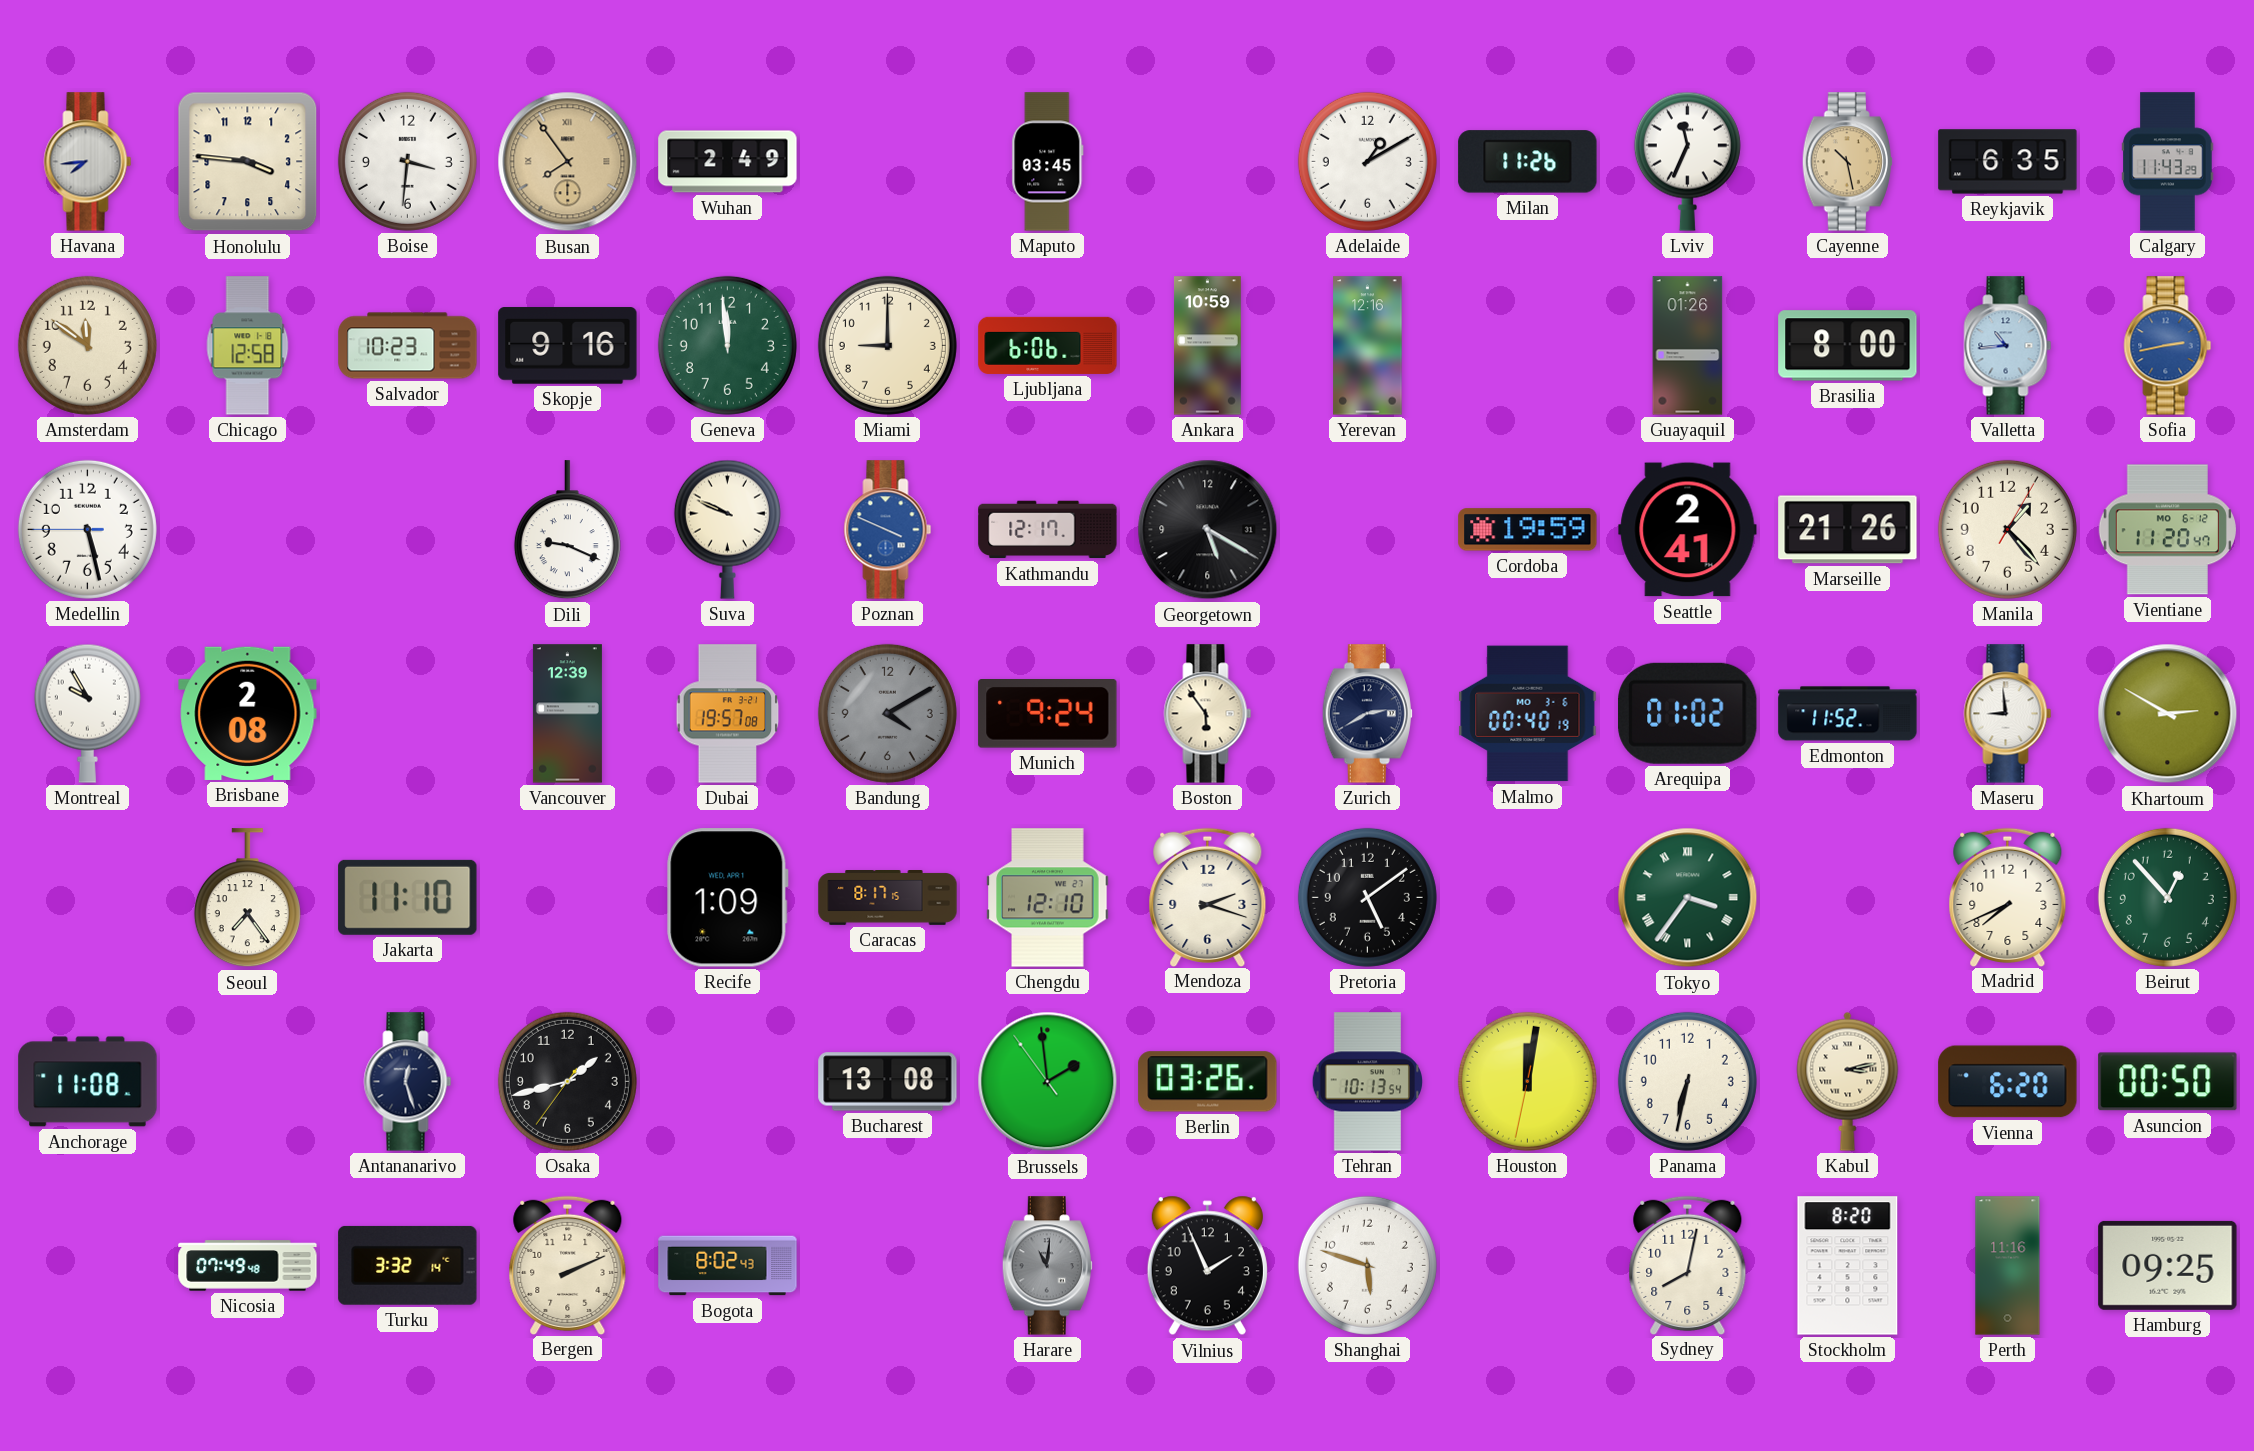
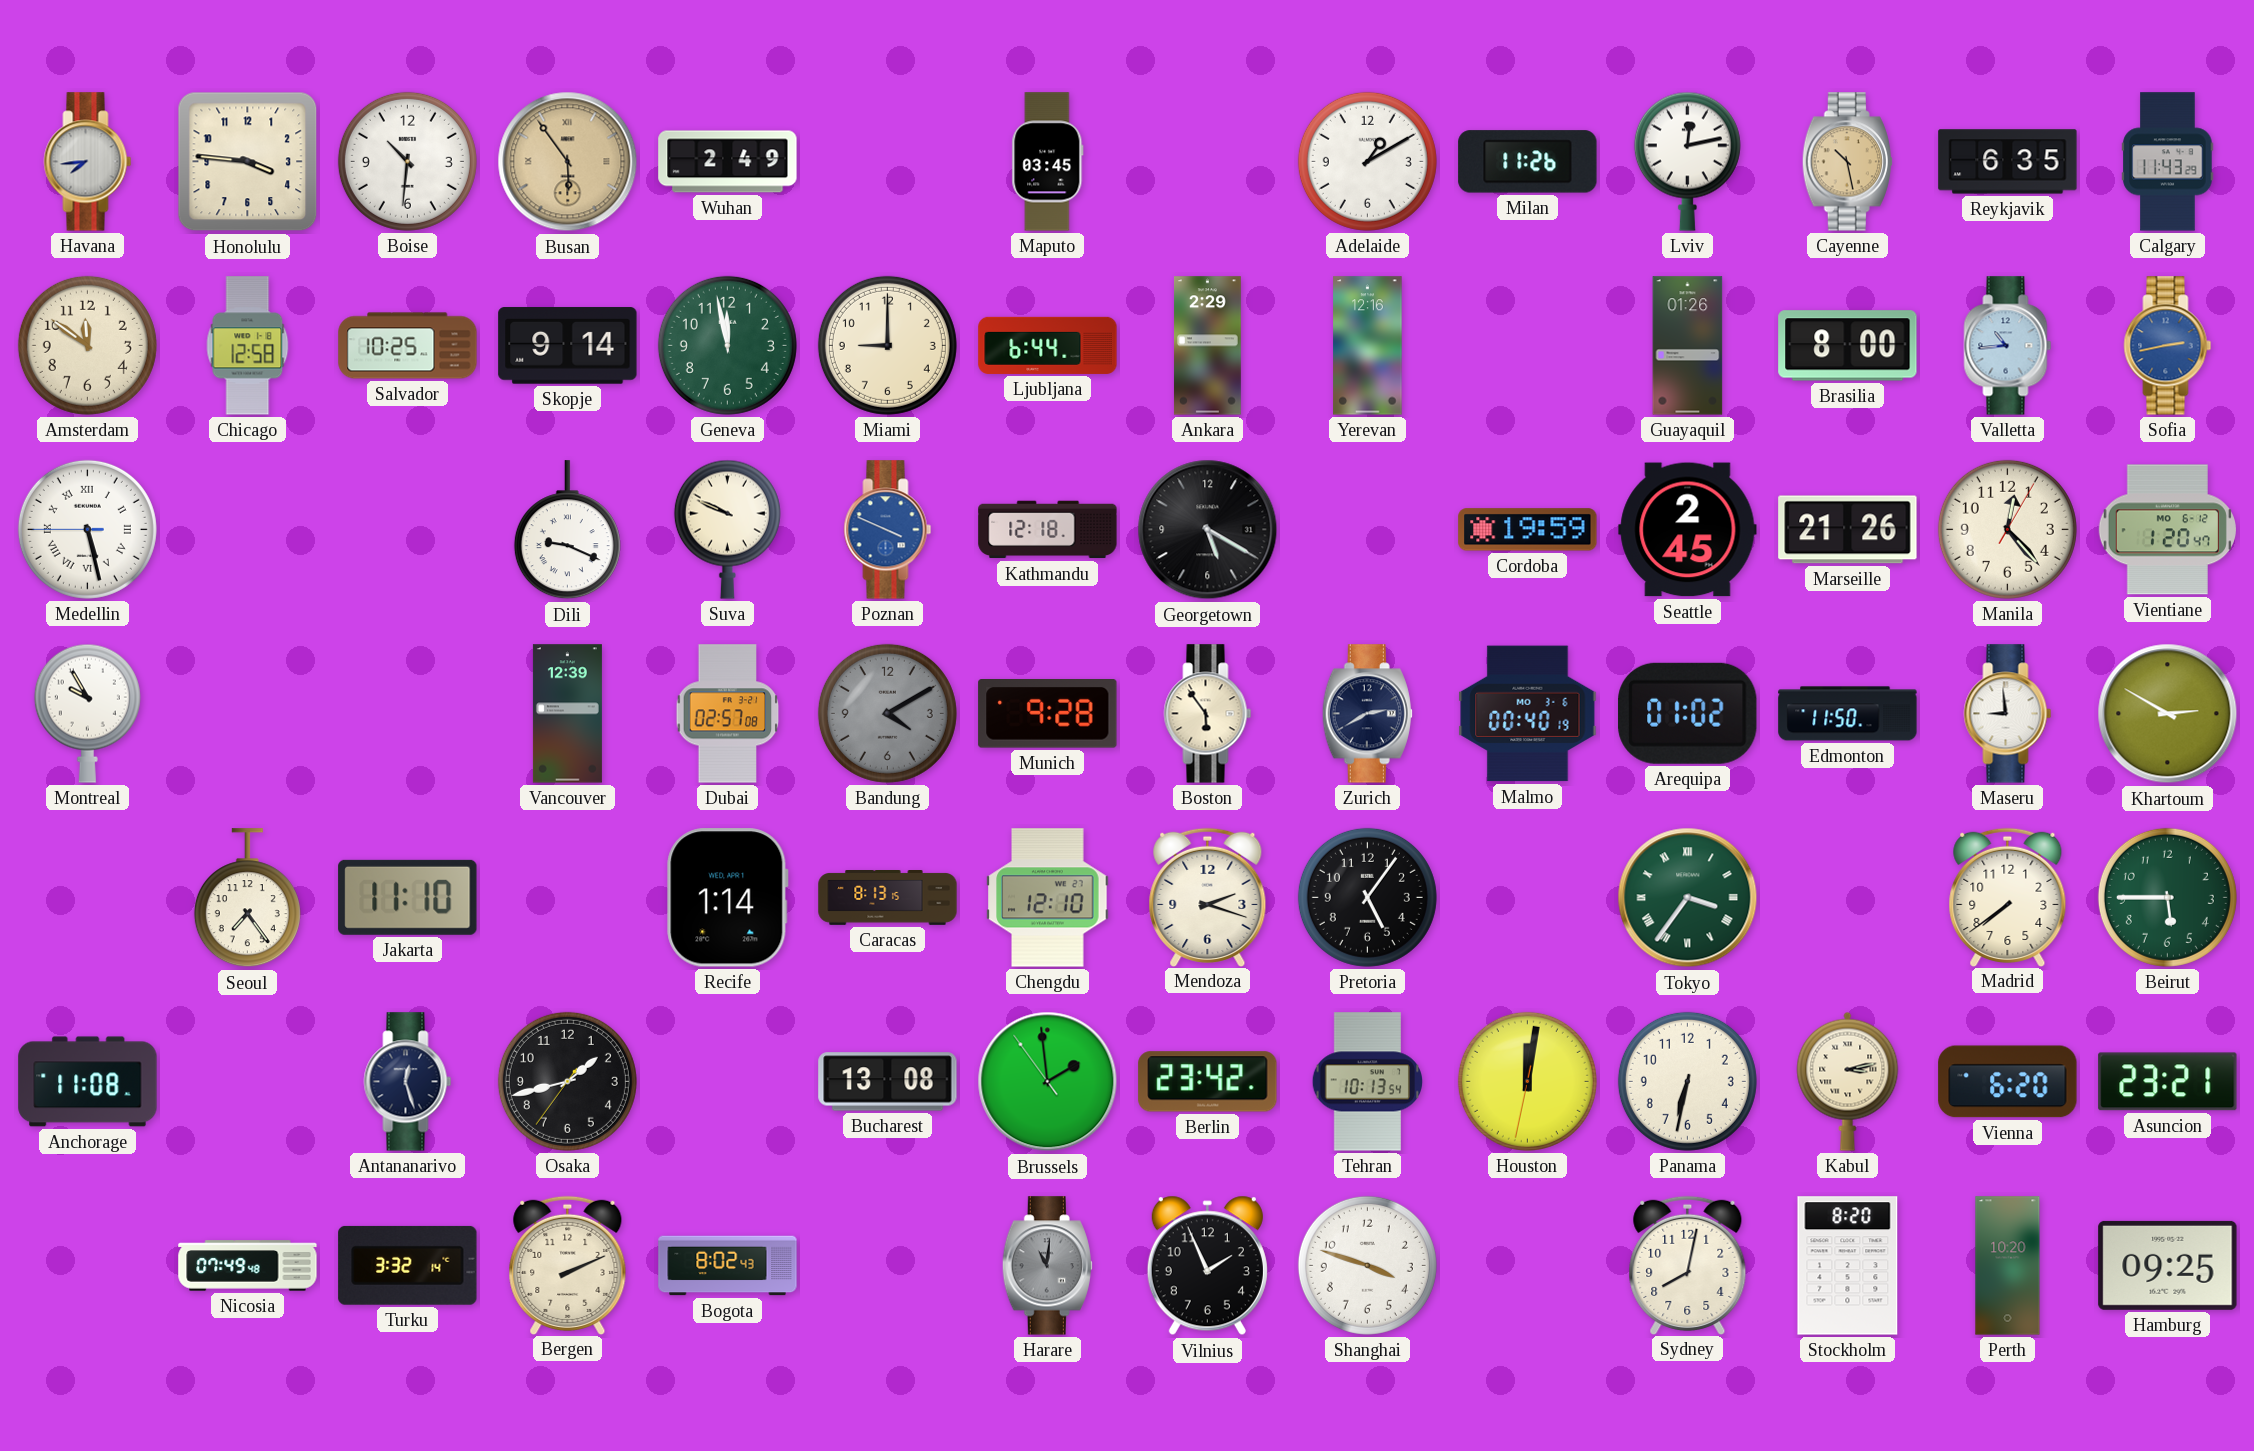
Boise: 3:31 -> 10:31 (407, 161)
Busan: 7:54 -> 5:54 (568, 162)
Lviv: 11:34 -> 12:13 (1687, 161)
Salvador: 10:23 -> 10:25 (408, 346)
Skopje: 9:16 -> 9:14 (568, 346)
Geneva: 11:59 -> 11:58 (727, 345)
Ljubljana: 6:06 -> 6:44 (1048, 345)
Ankara: 10:59 -> 2:29 (1207, 346)
Medellin numerals: Arabic -> Roman (87, 529)
Kathmandu: 12:17 -> 12:18 (1048, 530)
Seattle: 2:41 -> 2:45 (1688, 530)
Manila: 1:23 -> 12:23 (2007, 529)
Vientiane: 11:20 -> 1:20 (2167, 530)
Brisbane: 2:08 -> none (248, 713)
Dubai: 19:57 -> 02:57 (728, 714)
Munich: 9:24 -> 9:28 (1048, 714)
Edmonton: 11:52 -> 11:50 (1848, 714)
Recife: 1:09 -> 1:14 (728, 898)
Caracas: 8:17 -> 8:13 (888, 898)
Pretoria: 5:09 -> 5:06 (1367, 897)
Madrid: 7:41 -> 7:39 (2008, 897)
Beirut: 12:53 -> 5:45 (2167, 897)
Berlin: 03:26 -> 23:42 (1208, 1082)
Asuncion: 00:50 -> 23:21 (2168, 1082)
Shanghai: 5:48 -> 3:48 (1367, 1265)
Perth: 11:16 -> 10:20 (2008, 1266)
